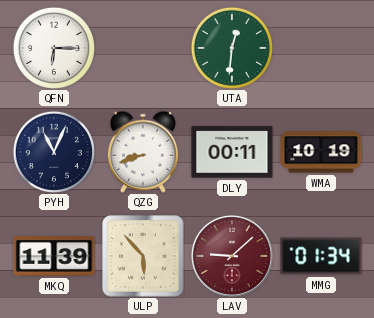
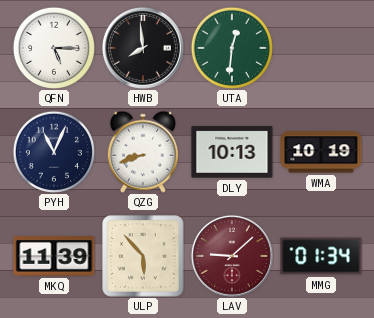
QFN: 6:15 -> 5:15 (54, 48)
HWB: none -> 7:59 (143, 48)
DLY: 00:11 -> 10:13 (232, 152)
